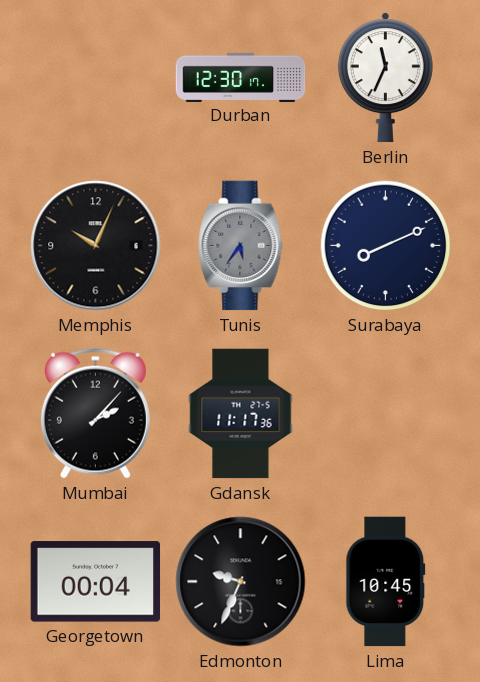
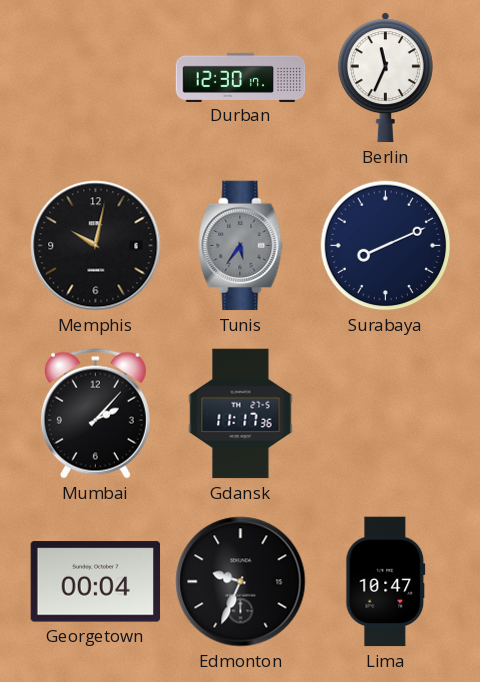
Memphis: 10:04 -> 10:02 (96, 246)
Lima: 10:45 -> 10:47 (386, 582)
